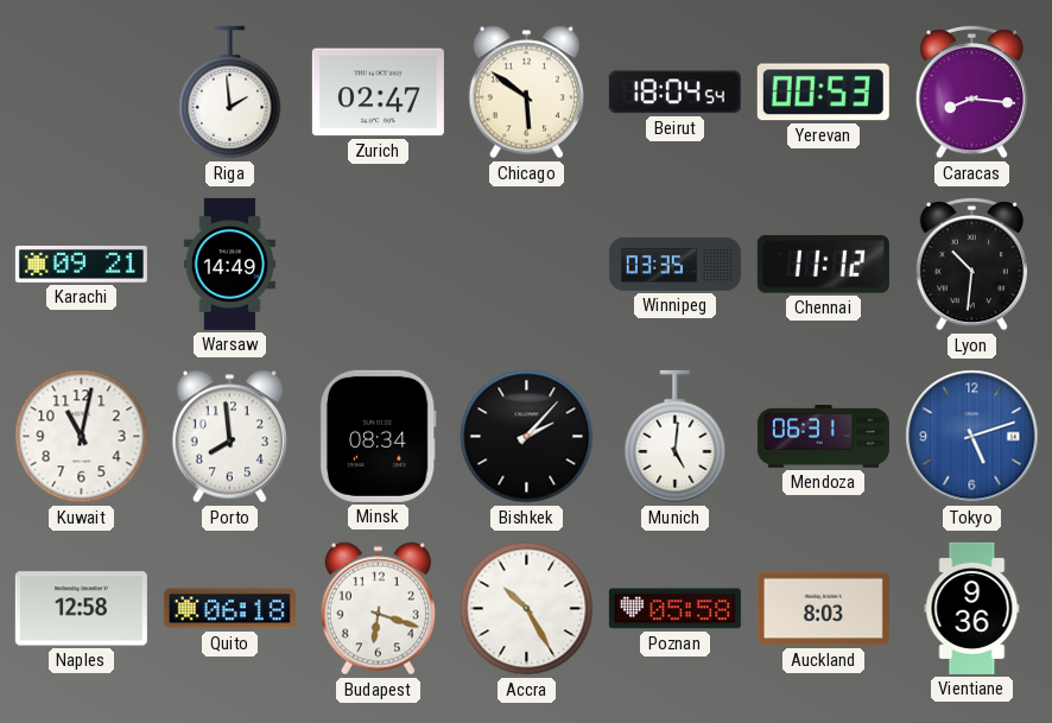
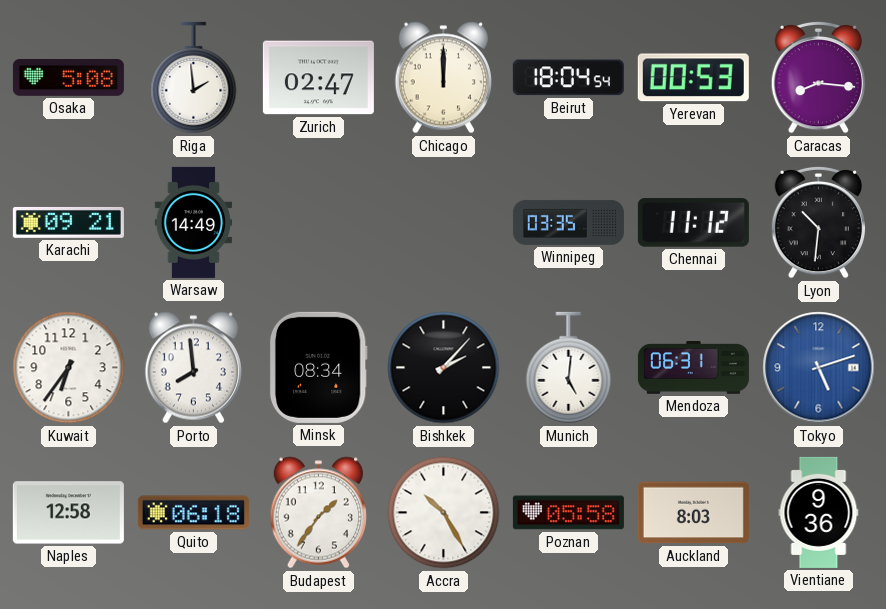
Osaka: none -> 5:08 (68, 77)
Chicago: 5:51 -> 12:00 (443, 78)
Kuwait: 11:02 -> 6:36 (69, 368)
Budapest: 6:18 -> 1:36 (318, 513)
